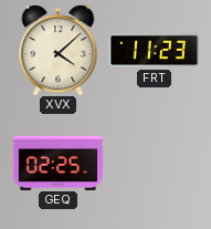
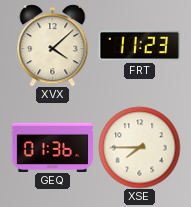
GEQ: 02:25 -> 01:36 (52, 147)
XSE: none -> 7:45 (139, 147)
